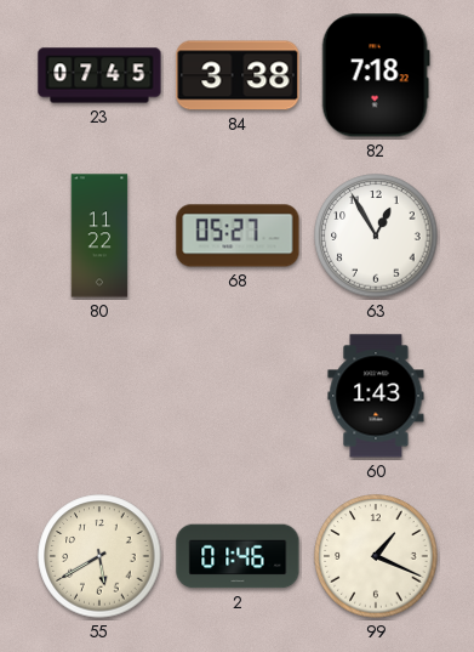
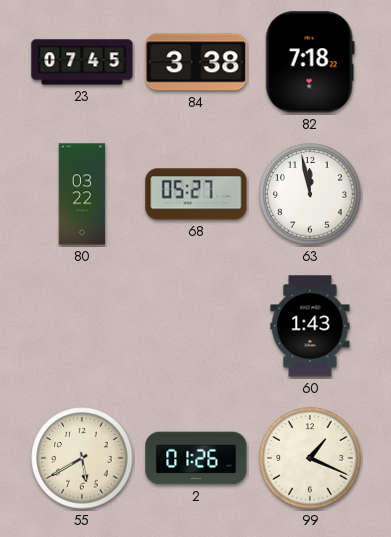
80: 11:22 -> 03:22 (82, 194)
63: 12:55 -> 11:58 (310, 194)
2: 01:46 -> 01:26 (196, 458)
